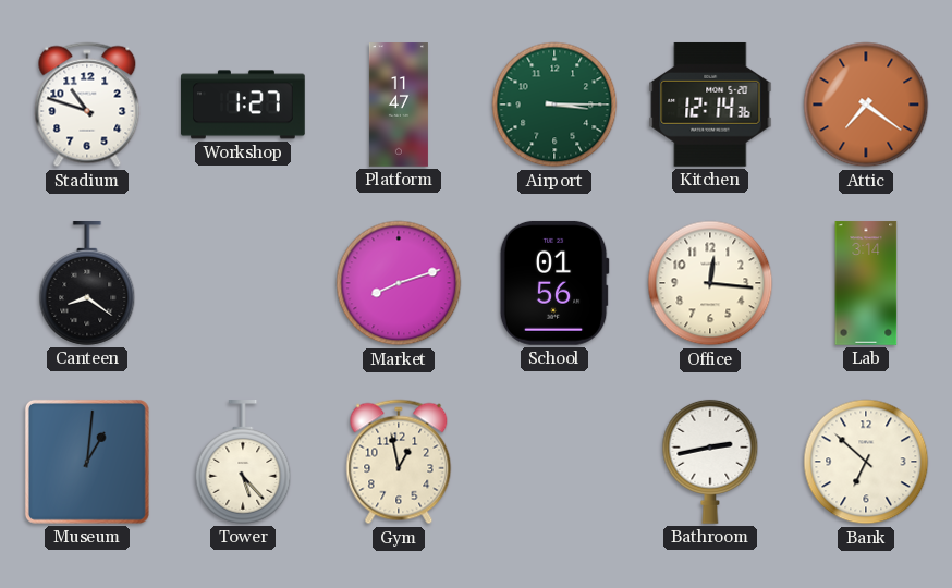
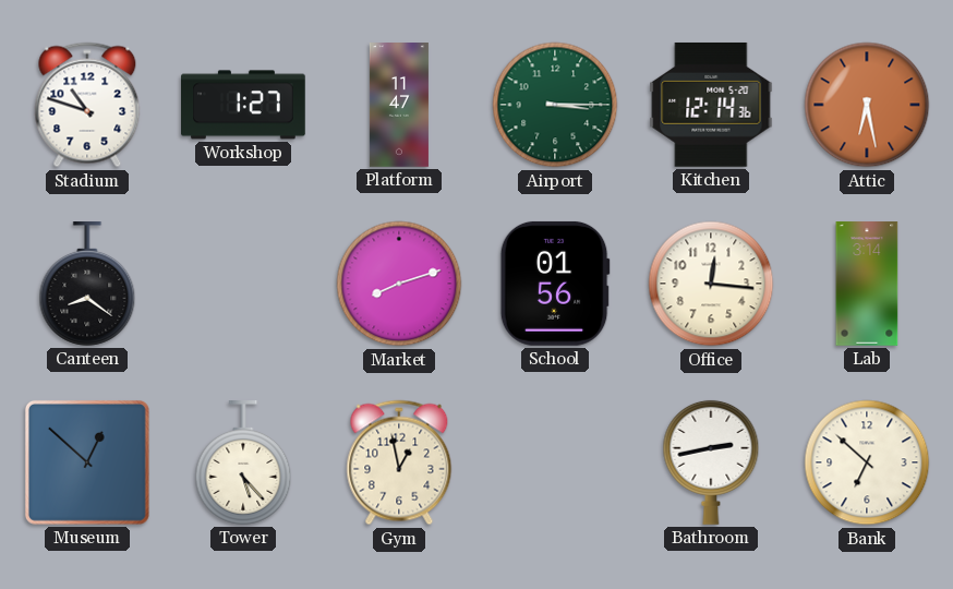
Attic: 7:21 -> 6:28 (867, 105)
Museum: 1:01 -> 12:52 (87, 462)
